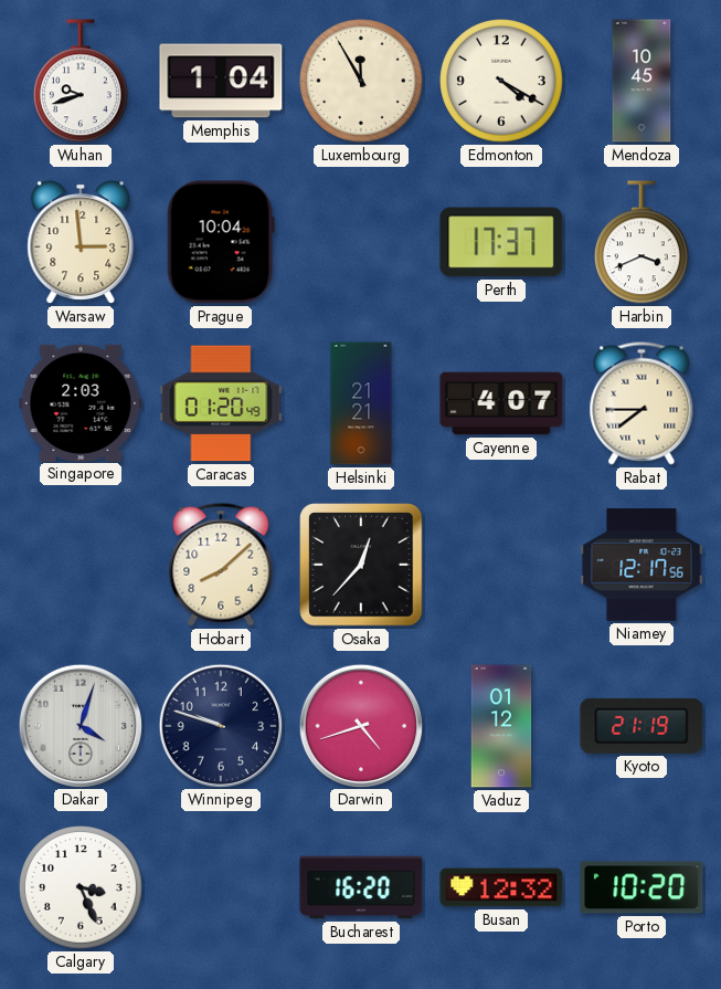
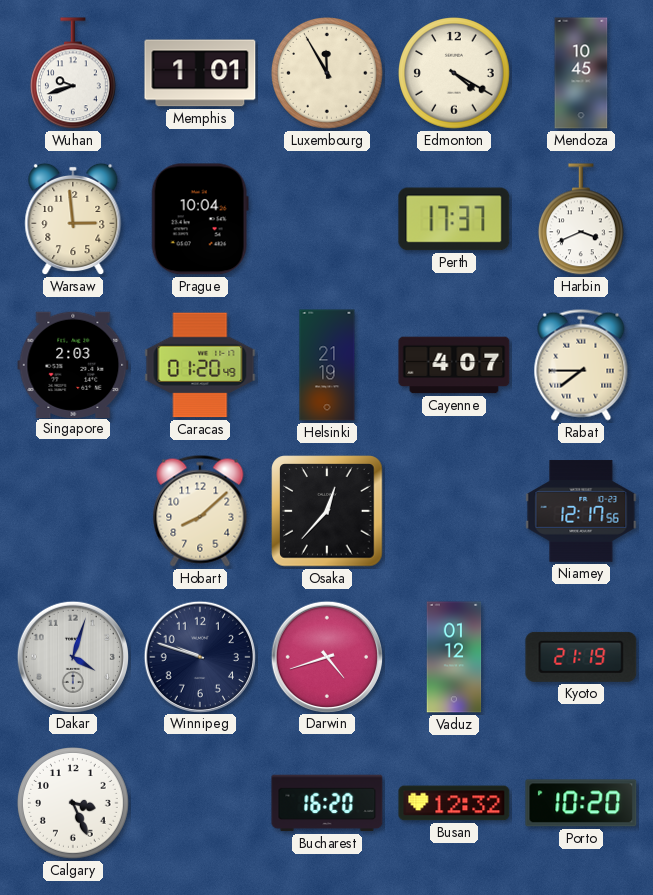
Memphis: 1:04 -> 1:01 (200, 73)
Helsinki: 21:21 -> 21:19 (327, 365)
